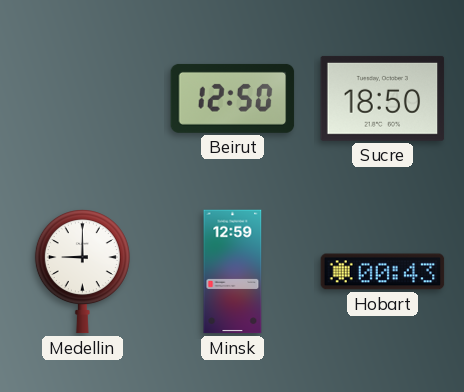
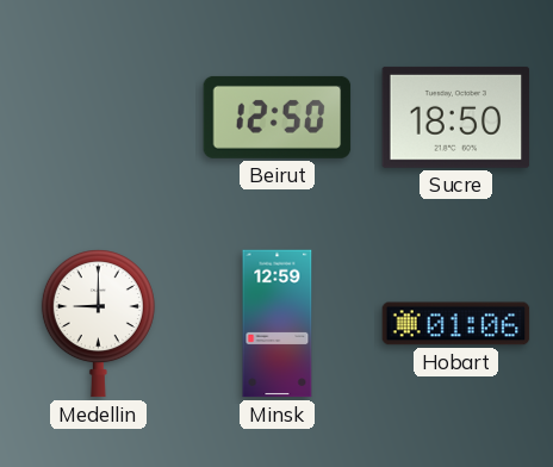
Hobart: 00:43 -> 01:06 (456, 324)
